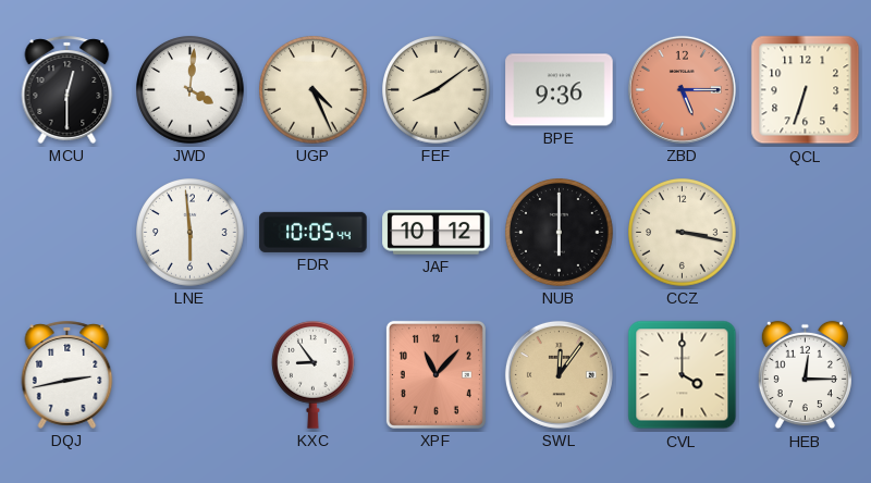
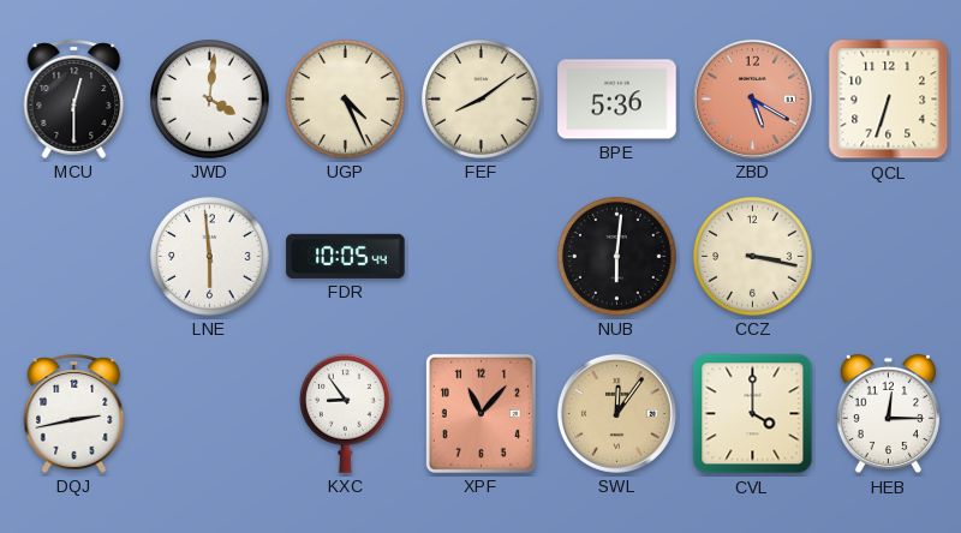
BPE: 9:36 -> 5:36 (617, 100)
ZBD: 5:15 -> 5:20 (752, 98)
JAF: 10:12 -> none (437, 233)
NUB: 6:00 -> 6:01 (617, 257)
